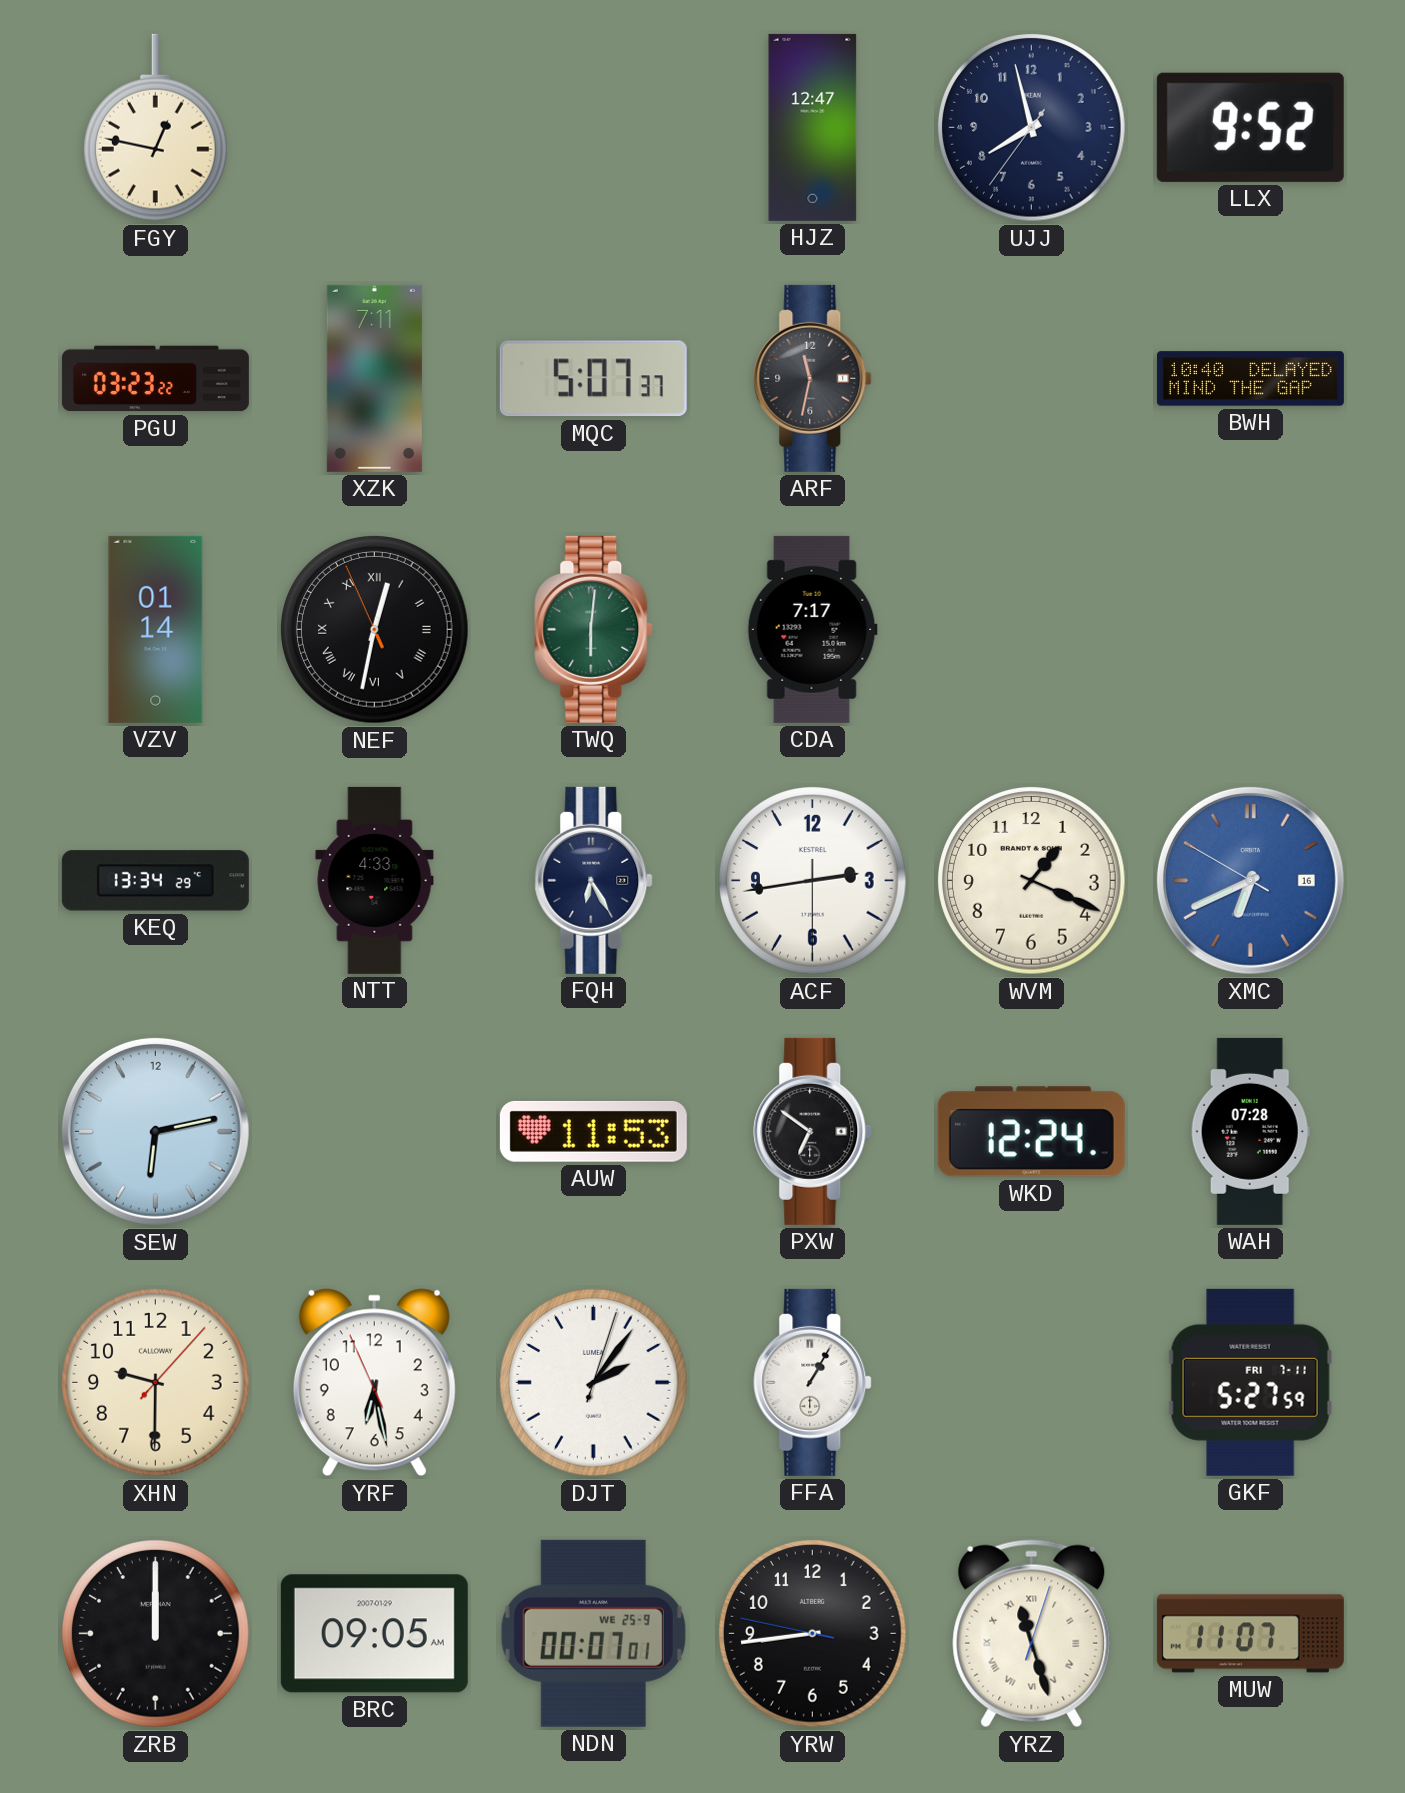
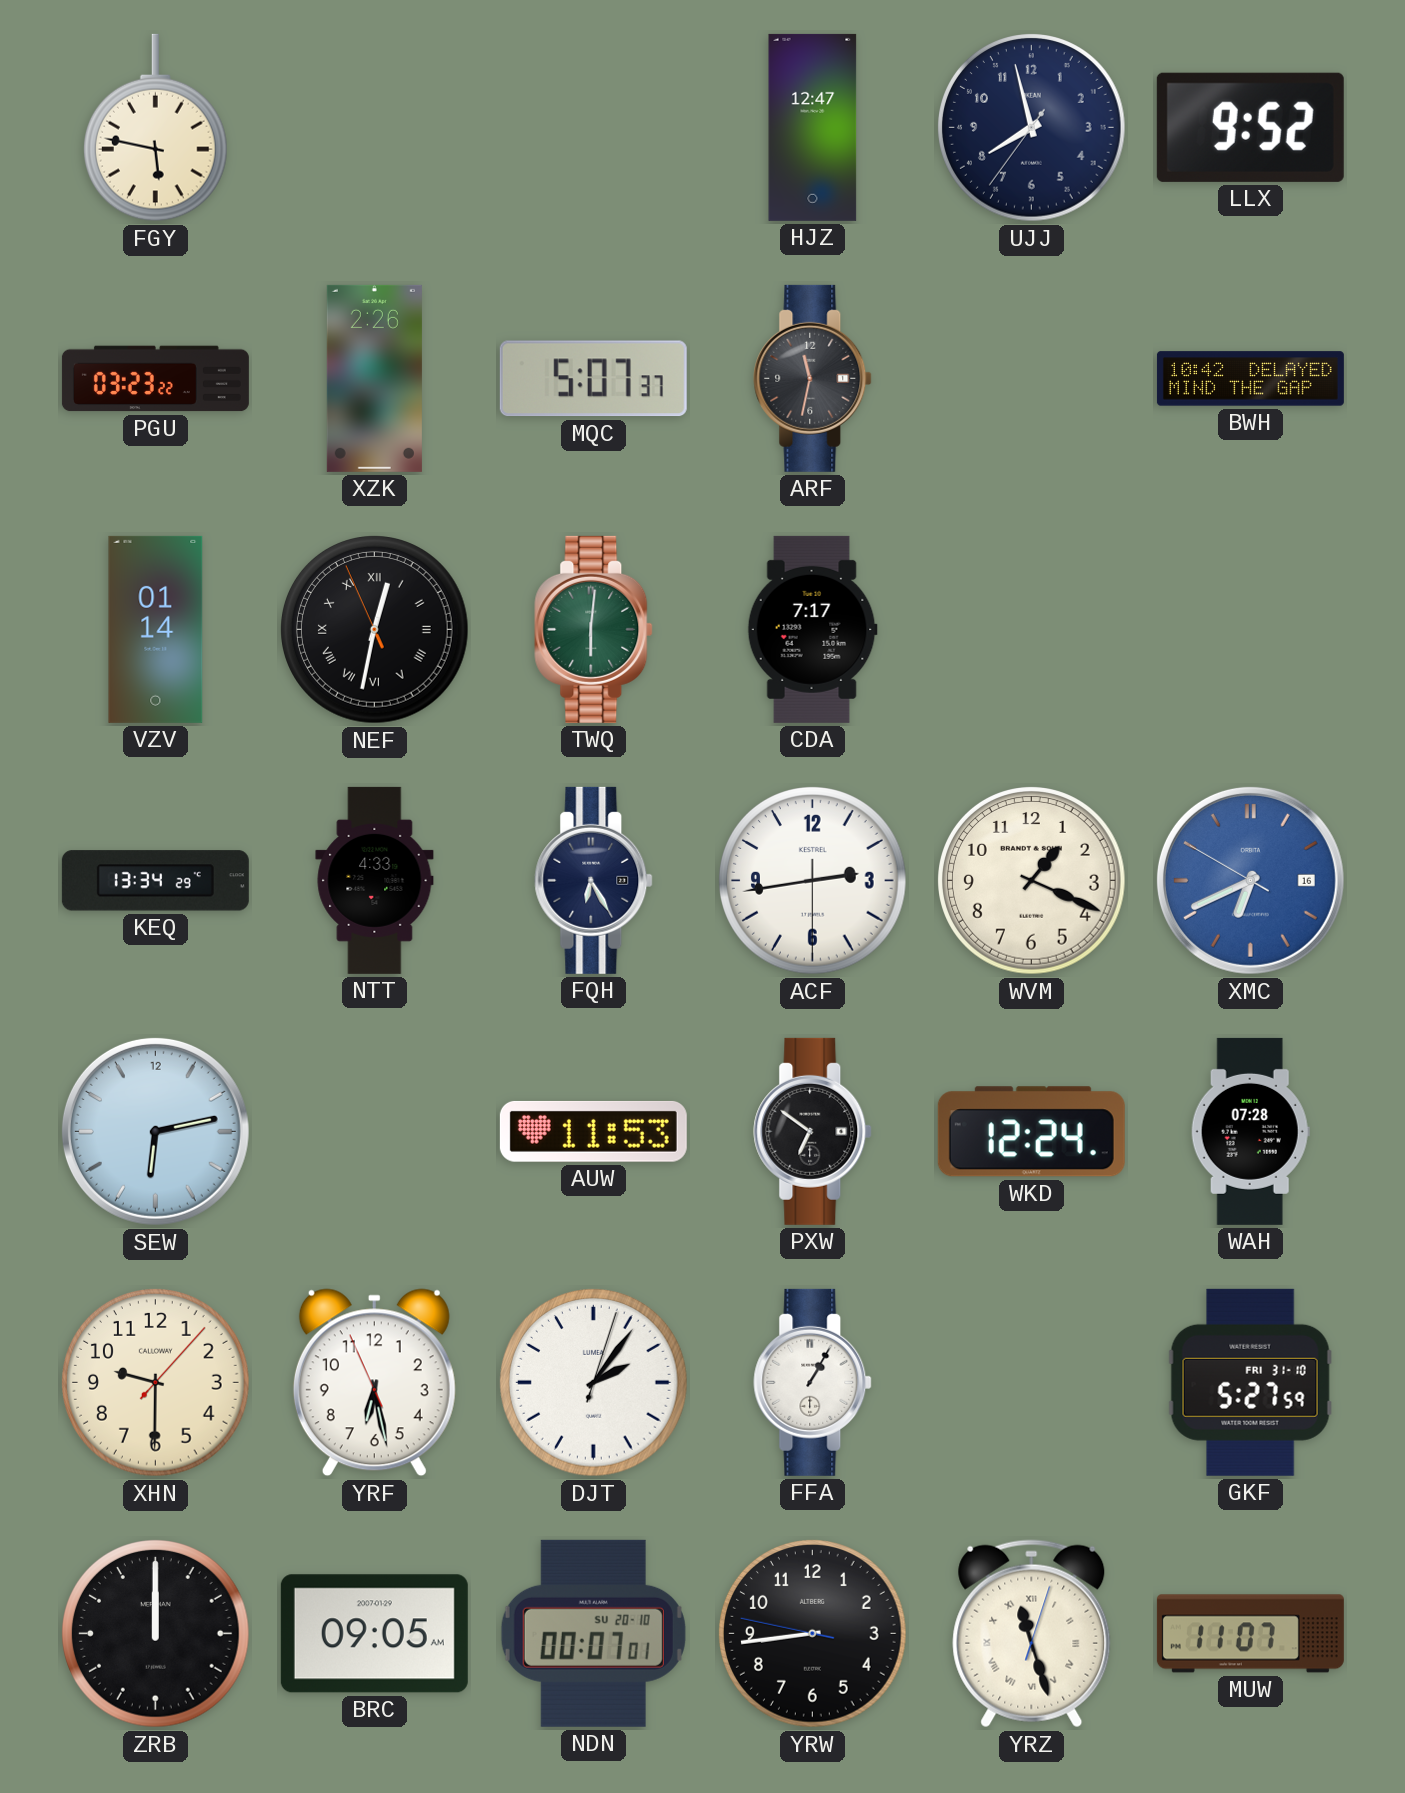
FGY: 12:47 -> 5:47 (155, 128)
XZK: 7:11 -> 2:26 (374, 378)
BWH: 10:40 -> 10:42 (1250, 379)
GKF date: FRI 7-11 -> FRI 31-10 (1250, 1382)
NDN date: WE 25-9 -> SU 20-10 (593, 1633)
